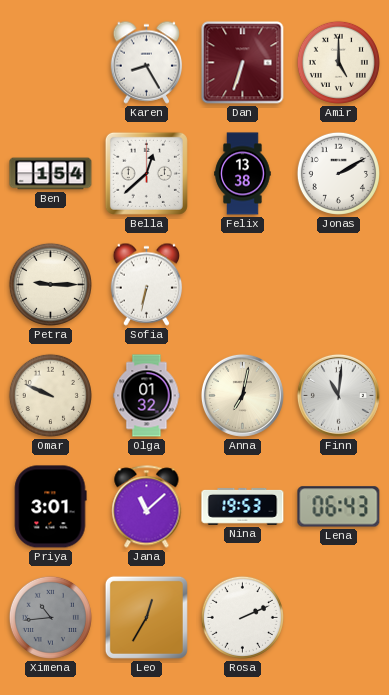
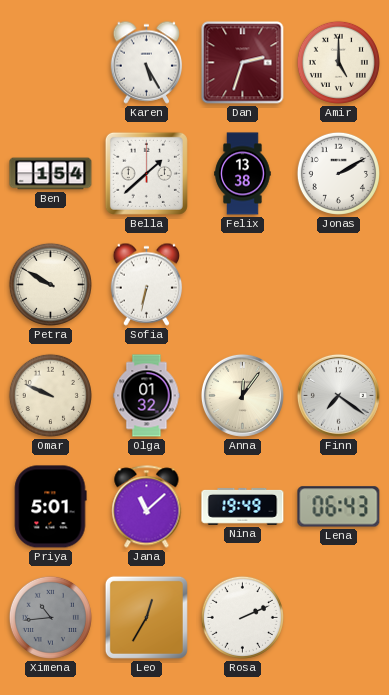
Karen: 8:25 -> 5:25 (147, 62)
Dan: 6:33 -> 2:33 (243, 63)
Bella: 12:38 -> 1:38 (146, 173)
Petra: 9:15 -> 9:50 (50, 284)
Anna: 7:02 -> 12:06 (242, 395)
Finn: 11:01 -> 7:21 (338, 395)
Priya: 3:01 -> 5:01 (50, 507)
Nina: 19:53 -> 19:49 (243, 506)
